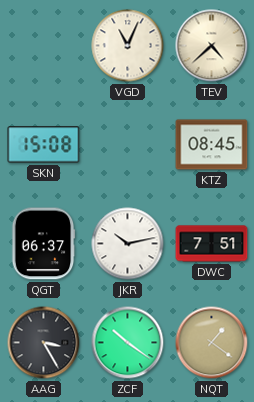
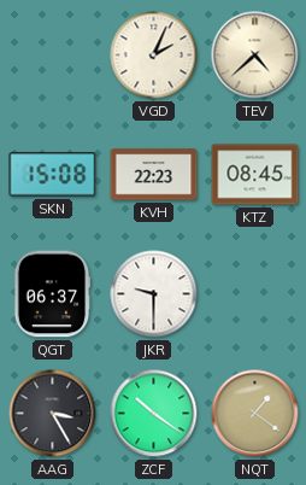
VGD: 11:04 -> 2:04 (154, 55)
KVH: none -> 22:23 (154, 175)
JKR: 10:13 -> 9:30 (154, 294)
DWC: 7:51 -> none (212, 244)
